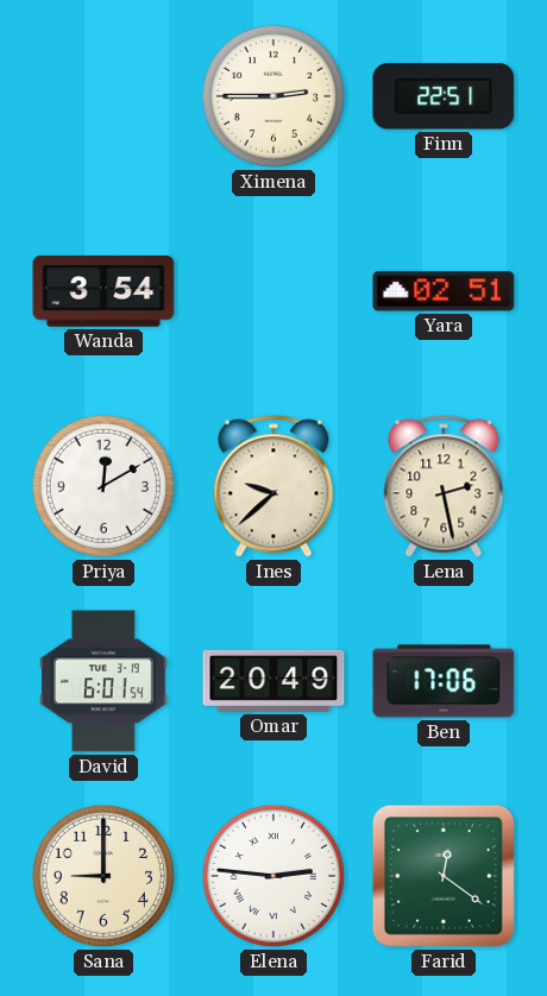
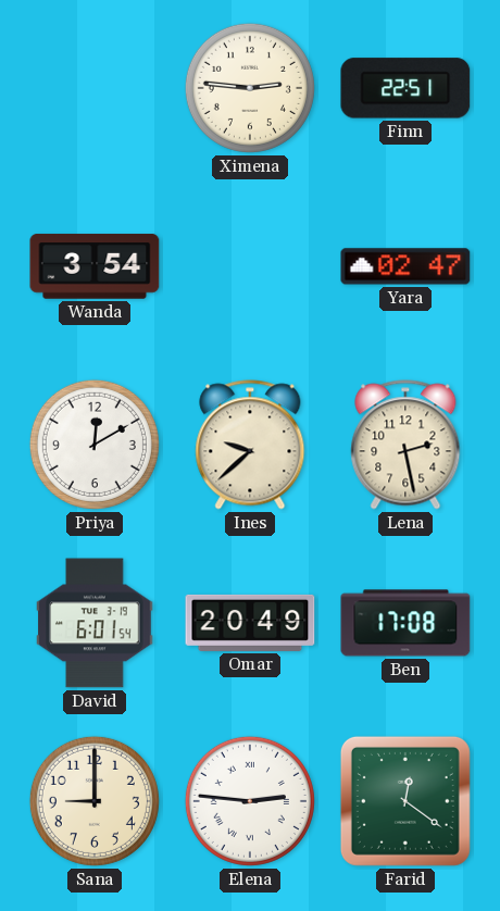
Ximena: 2:45 -> 2:46 (250, 88)
Yara: 02:51 -> 02:47 (405, 266)
Ben: 17:06 -> 17:08 (405, 623)
